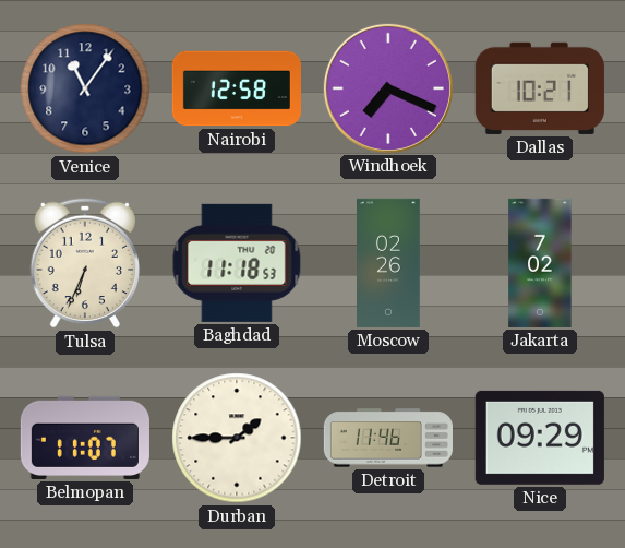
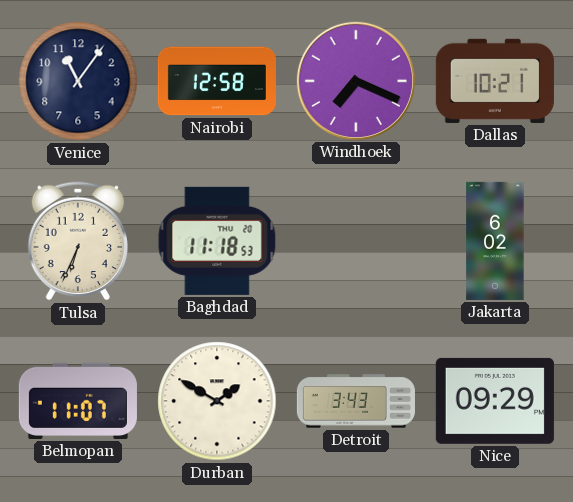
Moscow: 02:26 -> none (389, 263)
Jakarta: 7:02 -> 6:02 (495, 241)
Durban: 1:45 -> 1:50 (217, 401)
Detroit: 11:46 -> 3:43 (356, 401)
